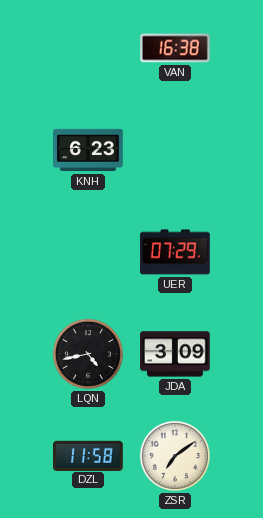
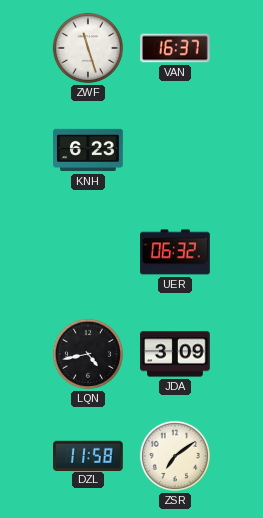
ZWF: none -> 11:27 (88, 48)
VAN: 16:38 -> 16:37 (175, 48)
UER: 07:29 -> 06:32 (175, 252)
